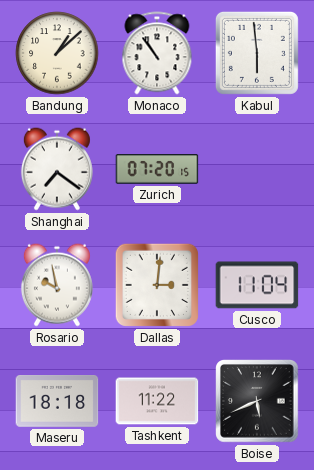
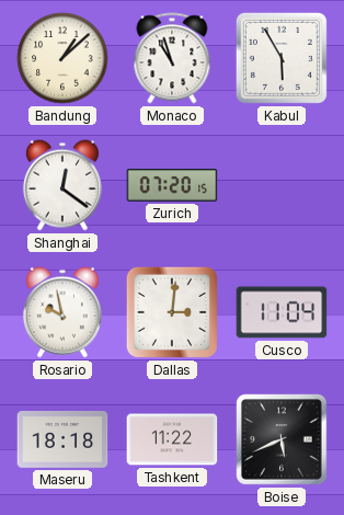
Monaco: 10:54 -> 10:57 (172, 58)
Kabul: 5:59 -> 5:55 (282, 58)
Shanghai: 7:21 -> 12:21 (62, 185)
